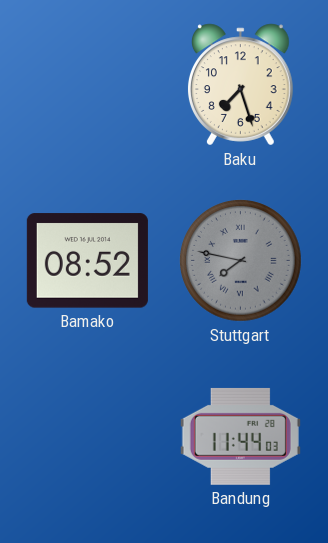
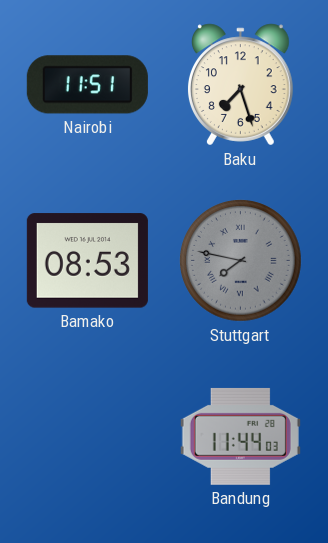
Nairobi: none -> 11:51 (87, 85)
Bamako: 08:52 -> 08:53 (87, 261)
